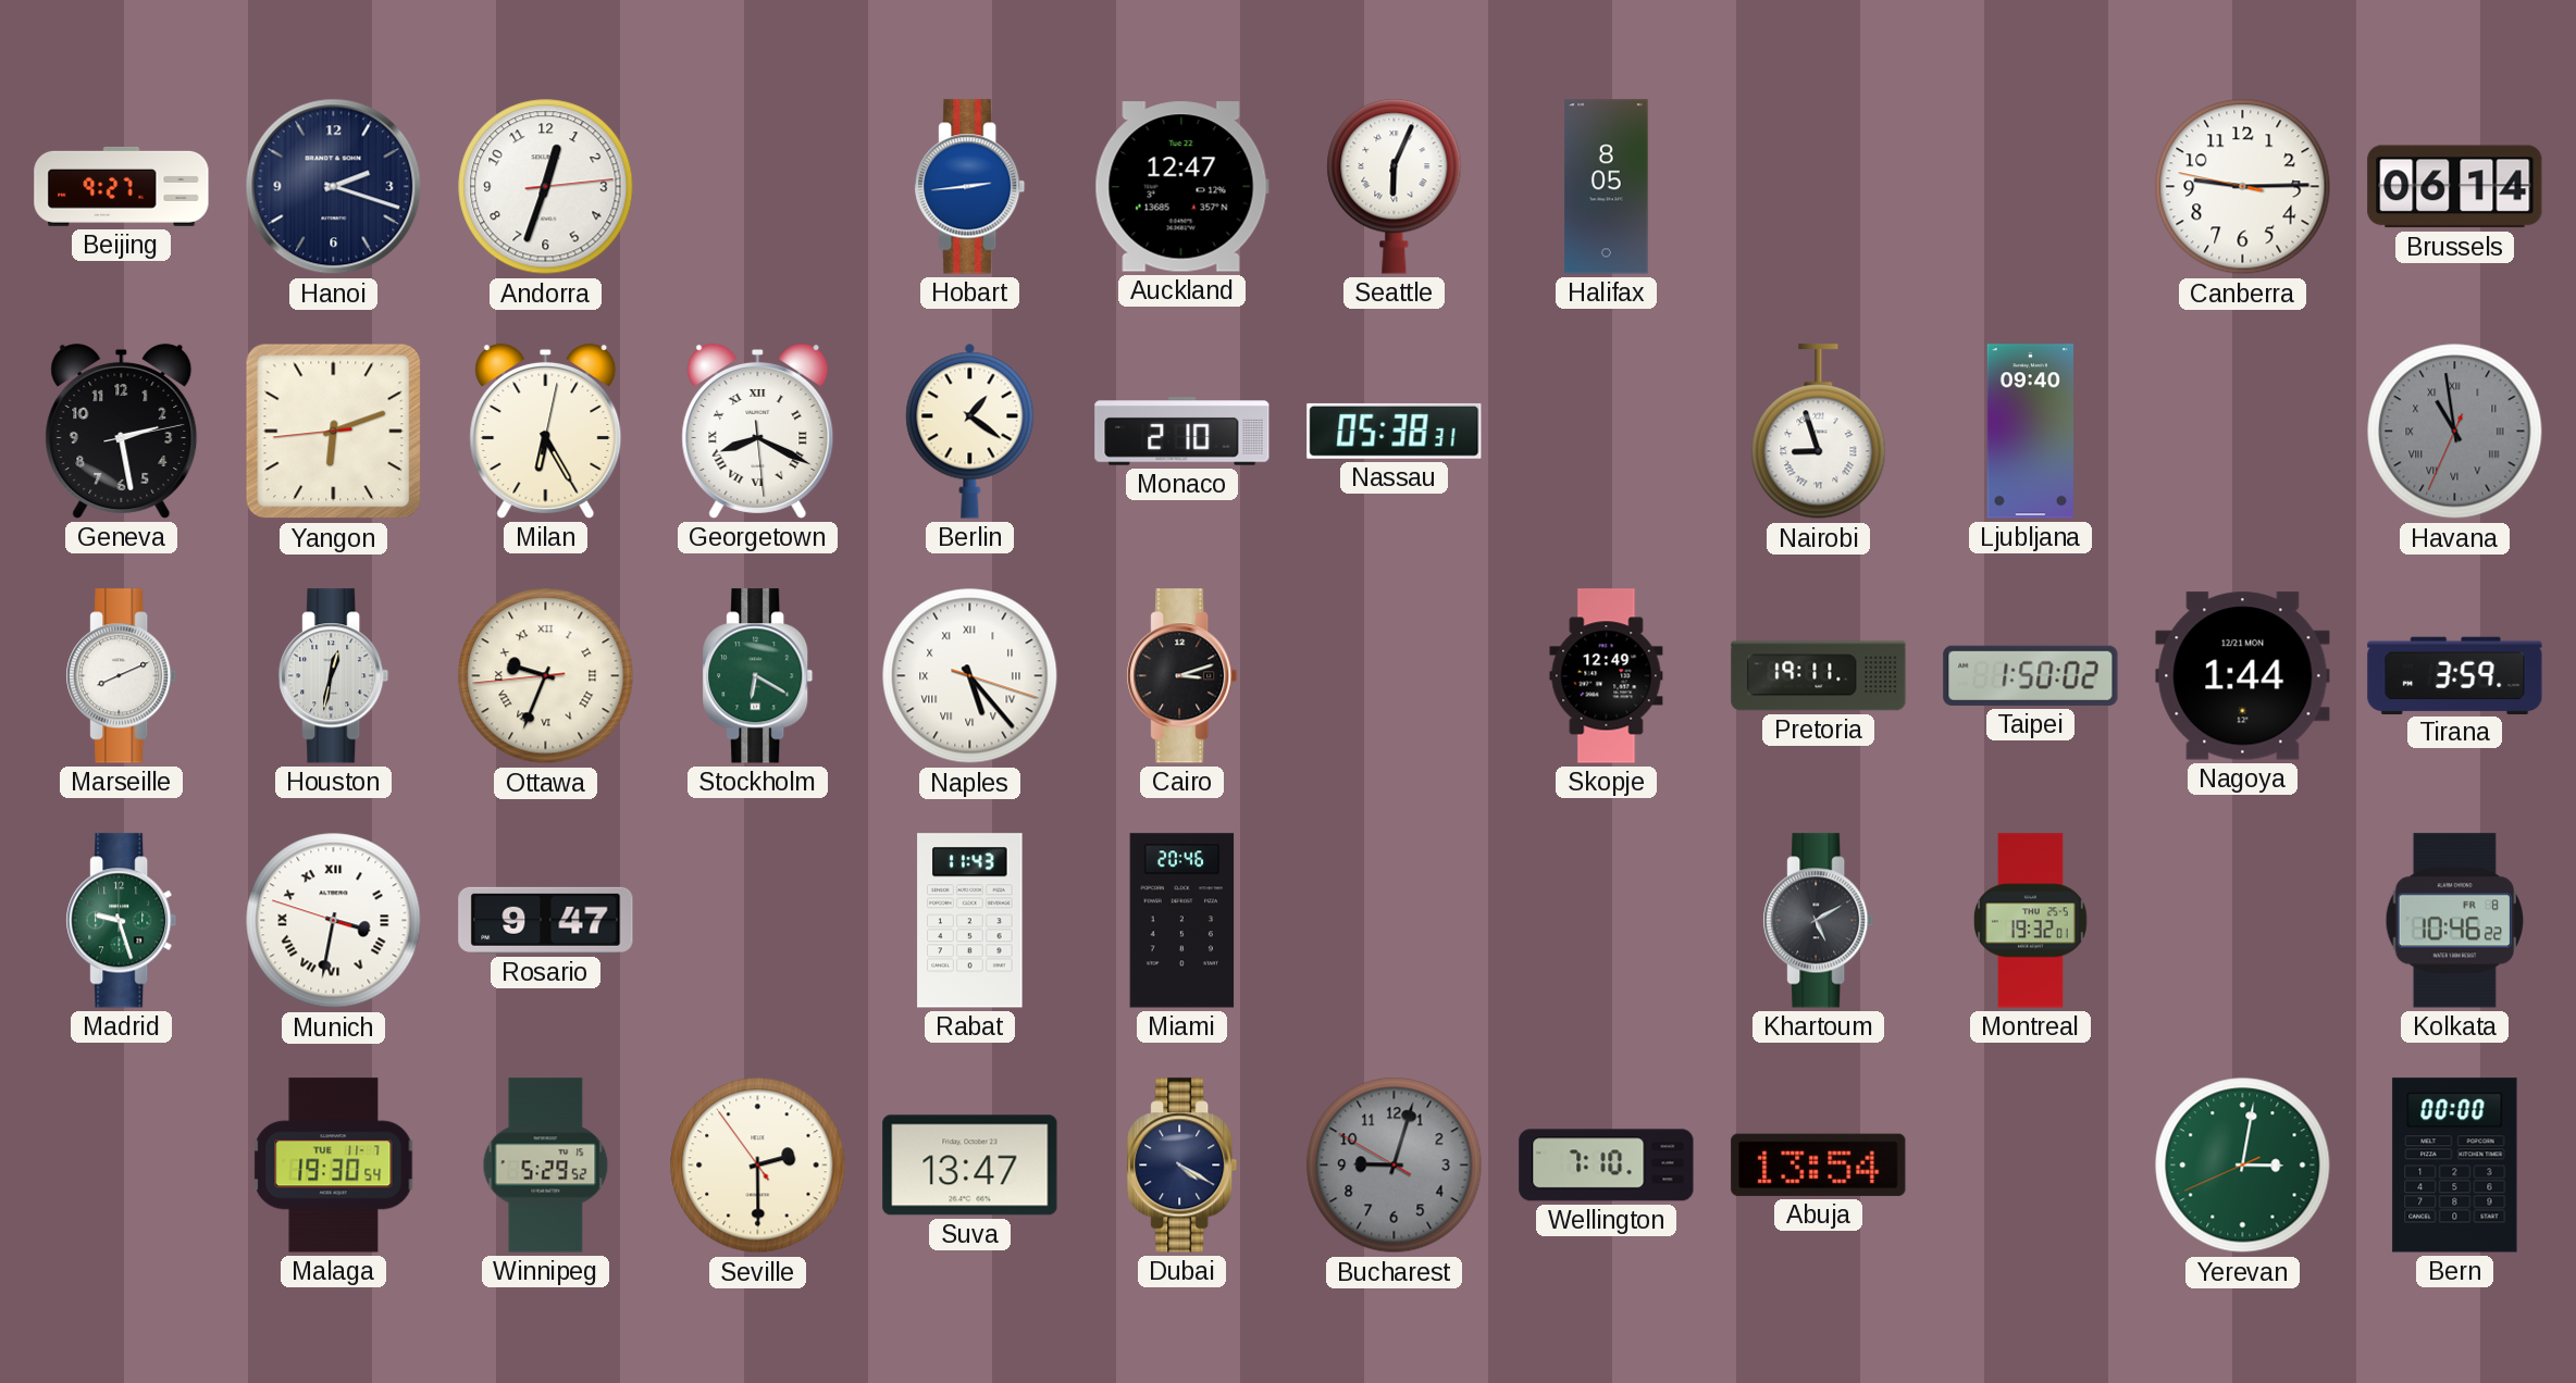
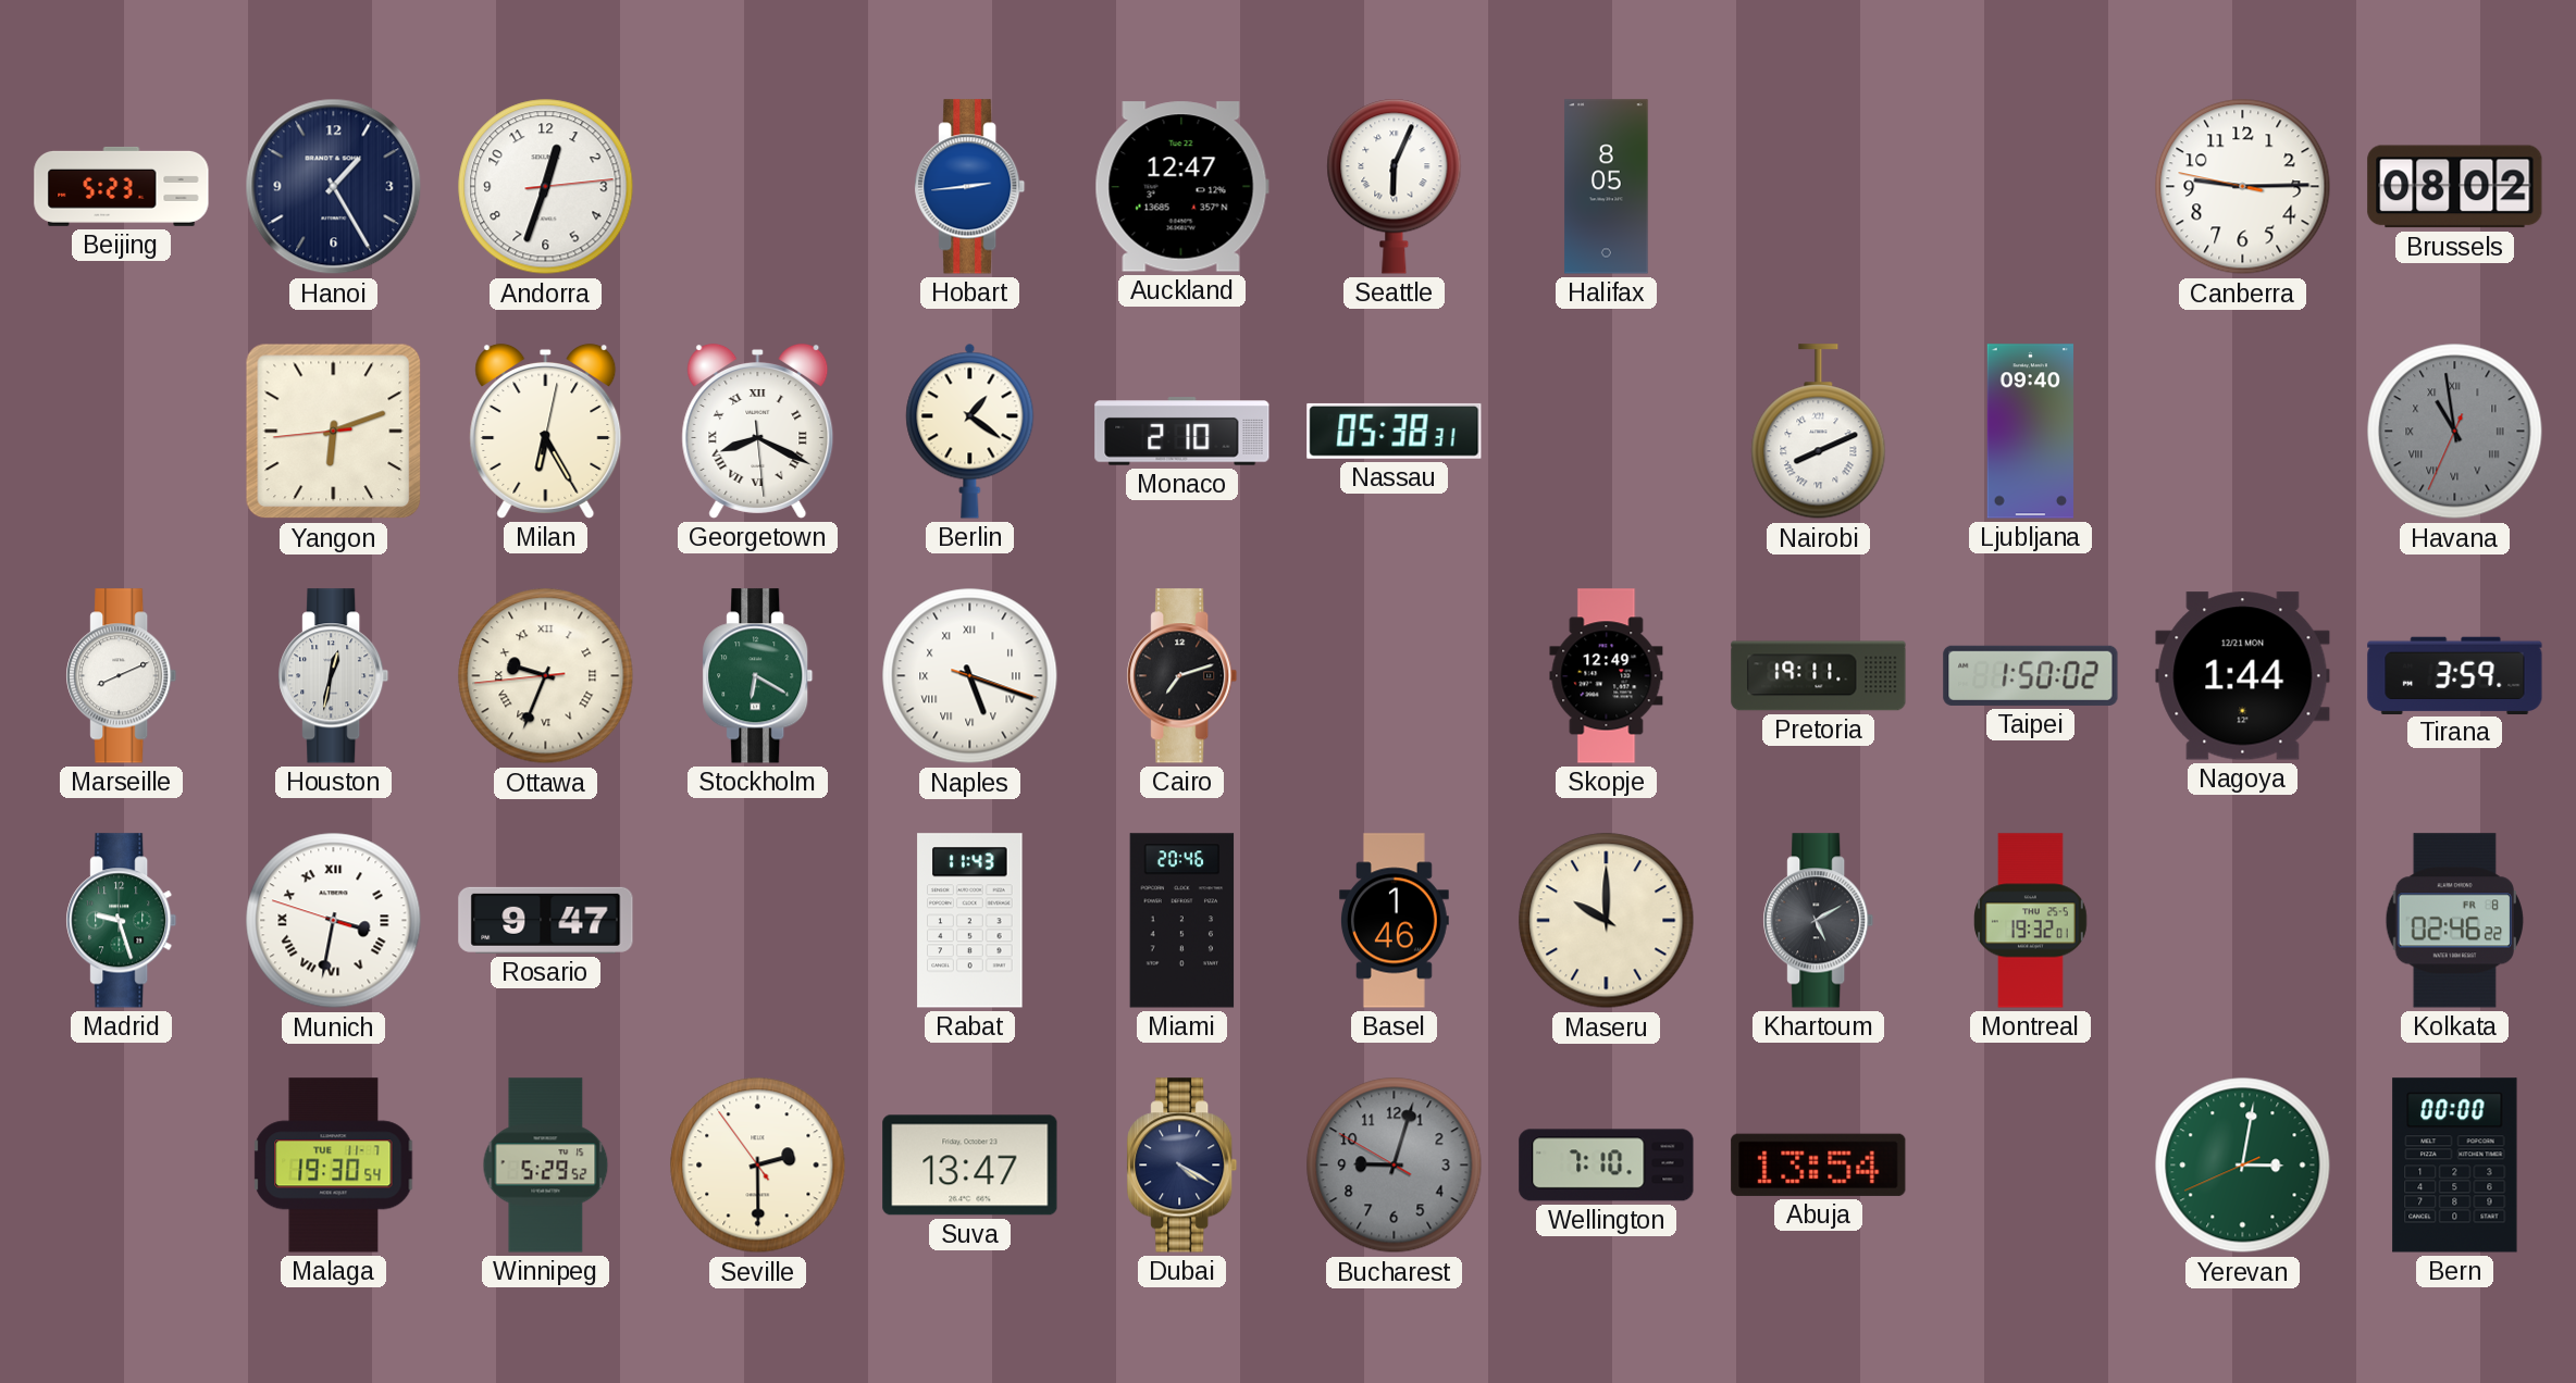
Beijing: 9:27 -> 5:23 (122, 186)
Hanoi: 2:18 -> 1:25 (334, 187)
Brussels: 06:14 -> 08:02 (2455, 187)
Geneva: 2:28 -> none (122, 431)
Nairobi: 8:57 -> 8:11 (1819, 432)
Naples: 5:23 -> 5:18 (970, 676)
Cairo: 3:12 -> 7:12 (1182, 676)
Basel: none -> 1:46 (1395, 921)
Maseru: none -> 10:00 (1607, 921)
Kolkata: 10:46 -> 02:46 (2454, 921)
